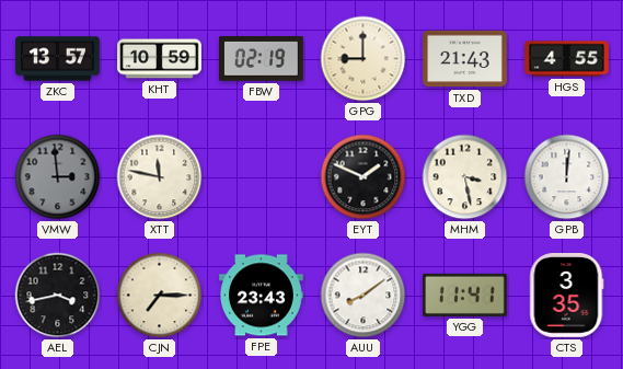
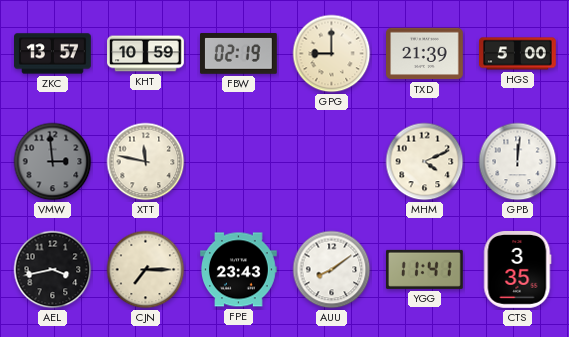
TXD: 21:43 -> 21:39 (425, 54)
HGS: 4:55 -> 5:00 (518, 54)
EYT: 1:49 -> none (364, 177)
MHM: 3:28 -> 4:11 (425, 162)
